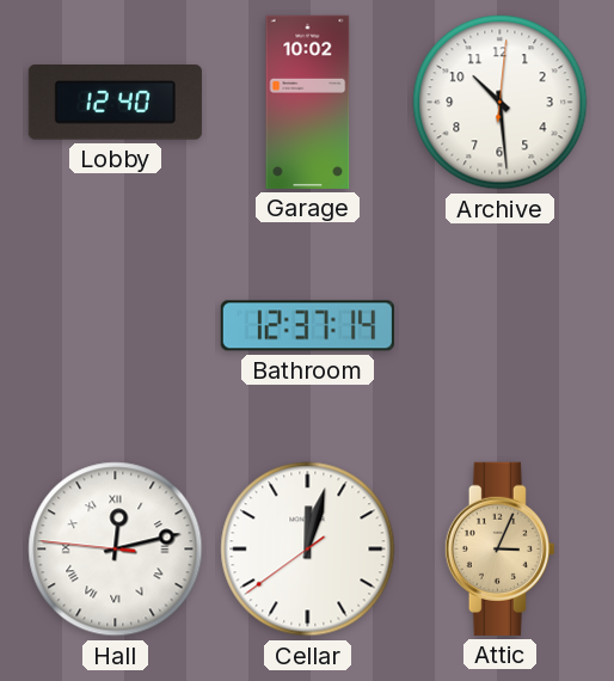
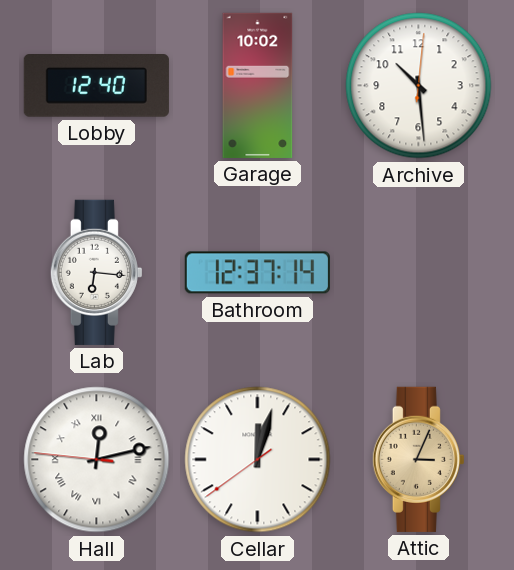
Lab: none -> 6:16 (96, 272)
